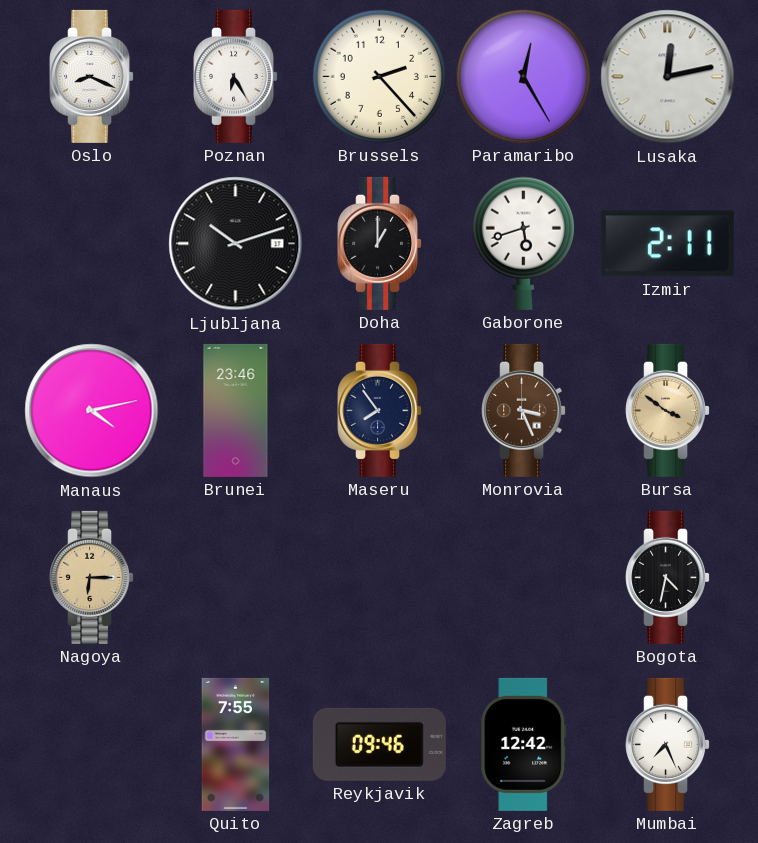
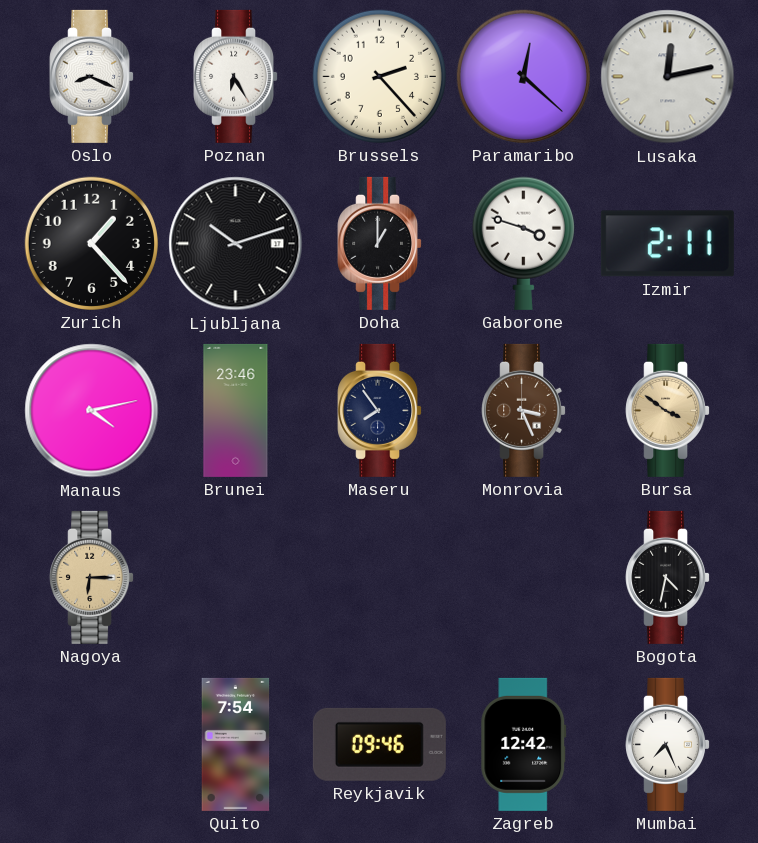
Paramaribo: 12:25 -> 12:22 (523, 76)
Zurich: none -> 1:23 (91, 243)
Gaborone: 5:42 -> 3:48 (523, 243)
Quito: 7:55 -> 7:54 (236, 744)
